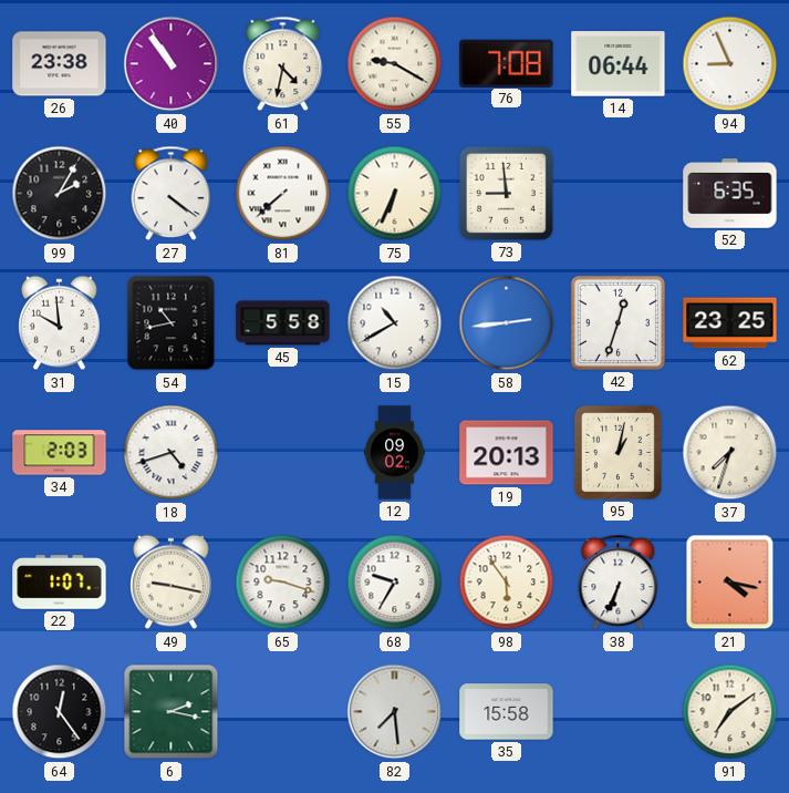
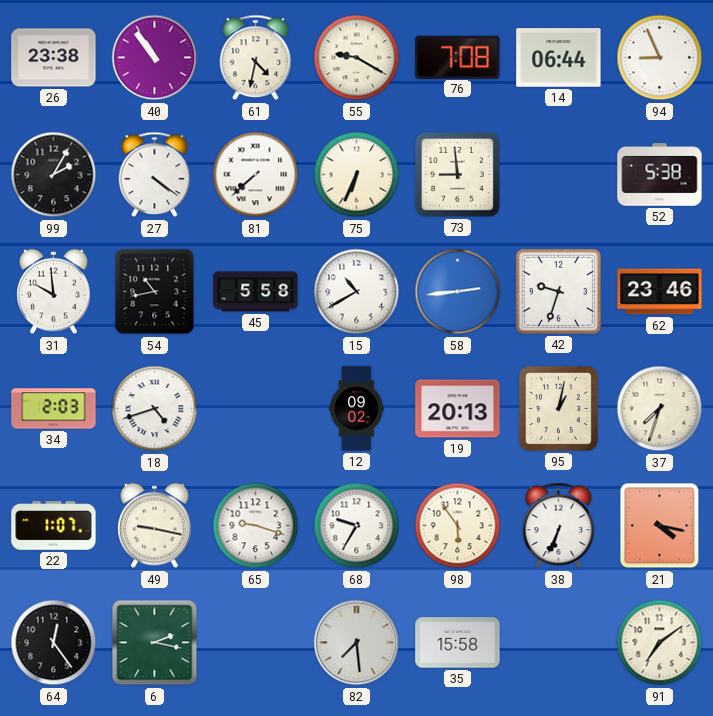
52: 6:35 -> 5:38 (660, 175)
42: 12:33 -> 9:33 (558, 291)
62: 23:25 -> 23:46 (660, 292)
